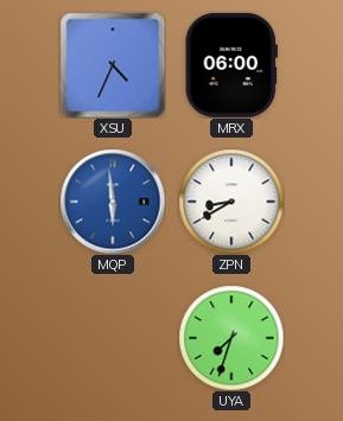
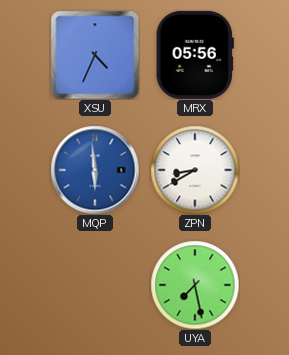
MRX: 06:00 -> 05:56 (195, 55)
UYA: 7:33 -> 7:28 (195, 285)
